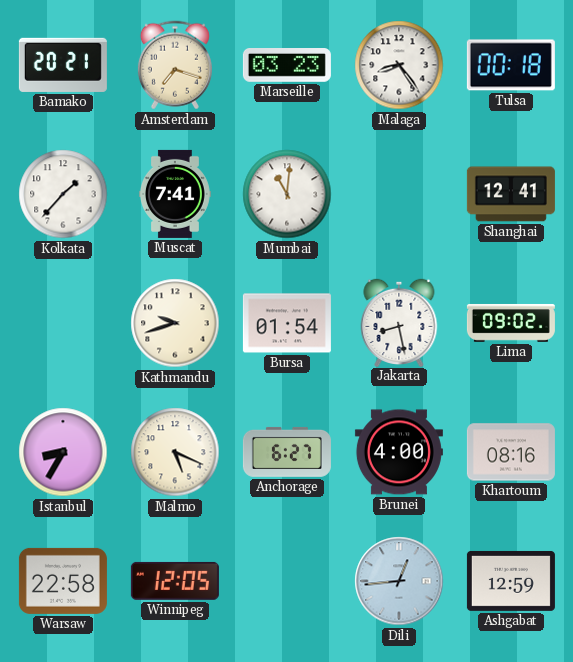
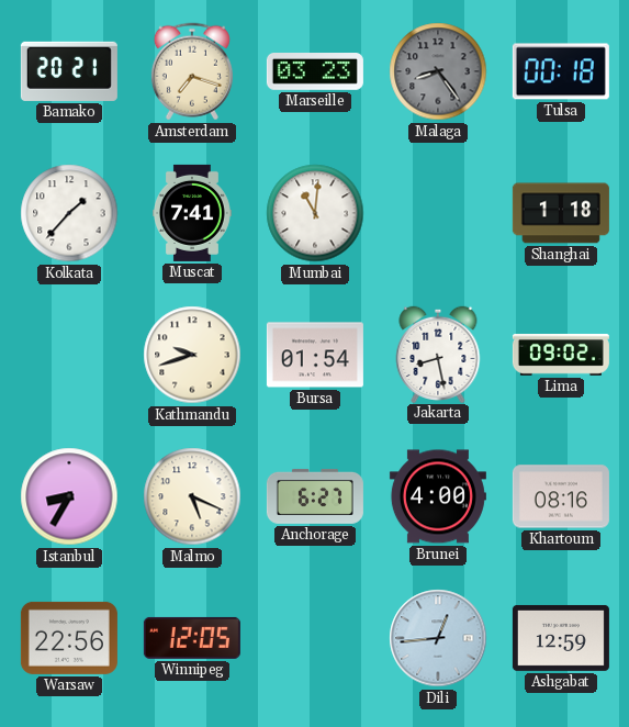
Malaga dial: white -> grey (438, 71)
Shanghai: 12:41 -> 1:18 (561, 213)
Warsaw: 22:58 -> 22:56 (69, 638)
